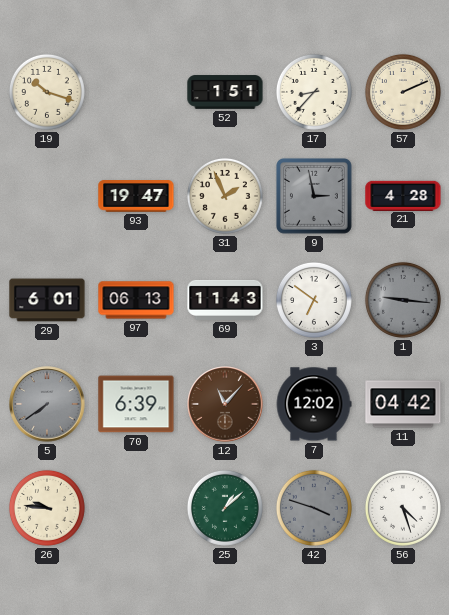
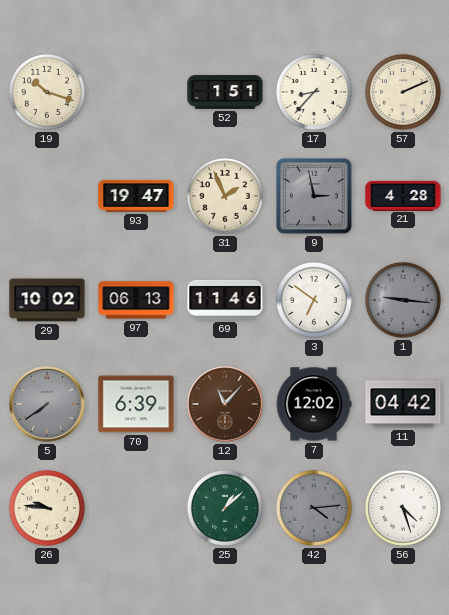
29: 6:01 -> 10:02 (47, 300)
69: 11:43 -> 11:46 (225, 300)
42: 3:48 -> 4:14 (314, 508)
